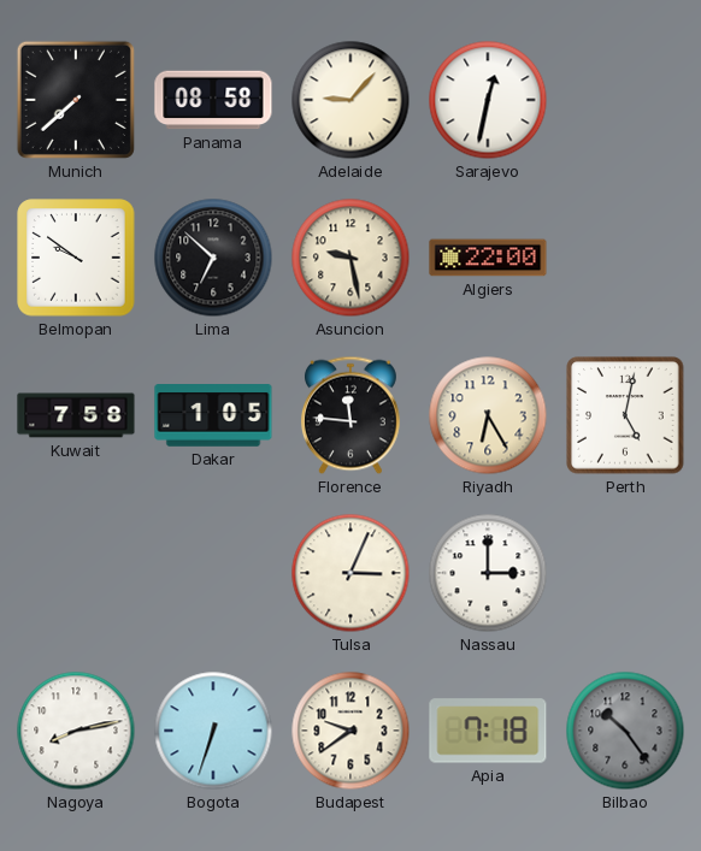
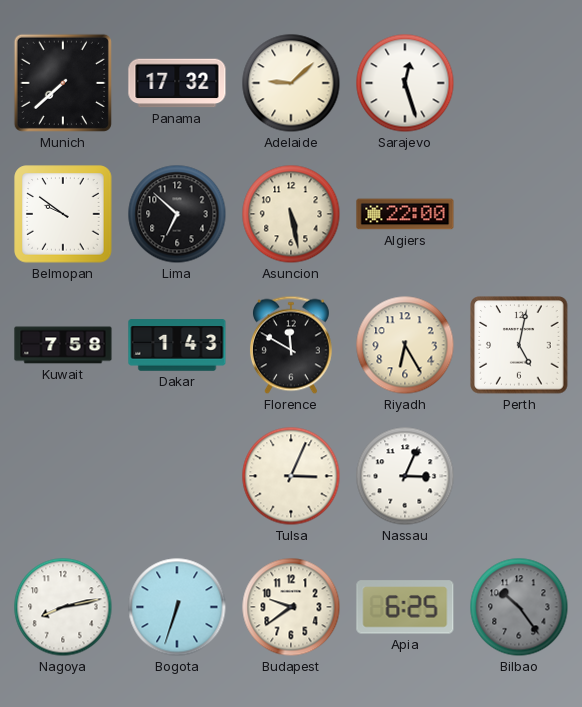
Panama: 08:58 -> 17:32 (177, 83)
Adelaide: 9:07 -> 9:08 (291, 83)
Sarajevo: 12:32 -> 12:27 (405, 83)
Asuncion: 9:28 -> 5:28 (291, 214)
Dakar: 1:05 -> 1:43 (177, 345)
Florence: 11:46 -> 11:50 (291, 345)
Nassau: 3:00 -> 3:04 (405, 476)
Apia: 7:18 -> 6:25 (405, 607)
